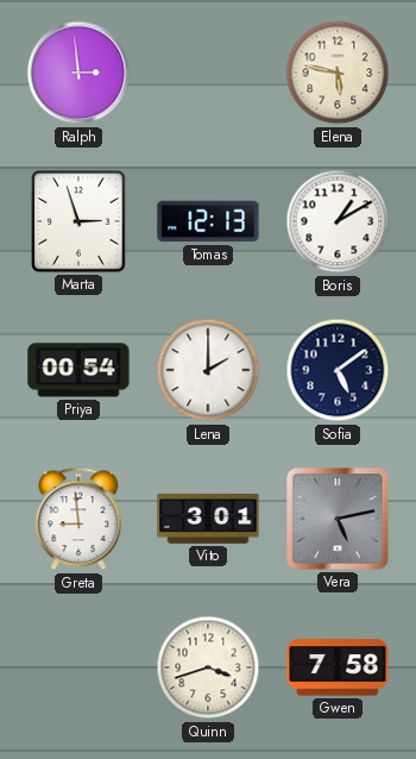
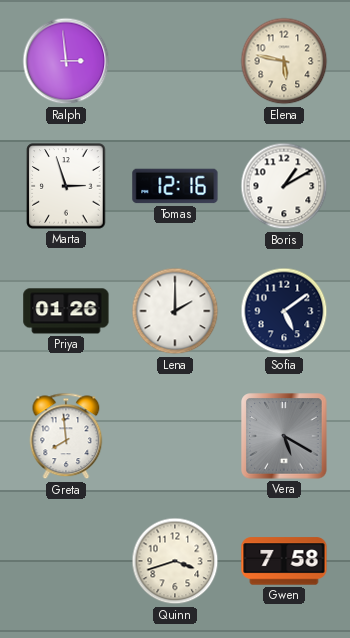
Tomas: 12:13 -> 12:16 (175, 186)
Priya: 00:54 -> 01:26 (66, 311)
Greta: 8:59 -> 7:59 (66, 436)
Vito: 3:01 -> none (208, 519)
Vera: 5:13 -> 5:20 (284, 436)
